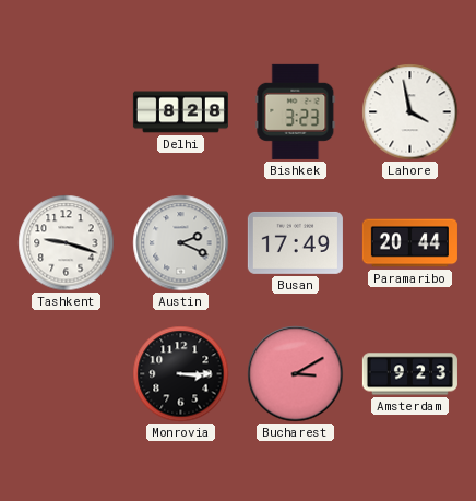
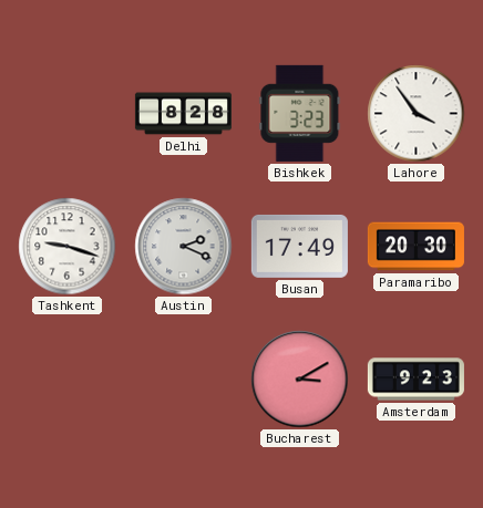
Lahore: 3:58 -> 3:54 (417, 114)
Paramaribo: 20:44 -> 20:30 (415, 247)
Monrovia: 3:15 -> none (181, 374)
